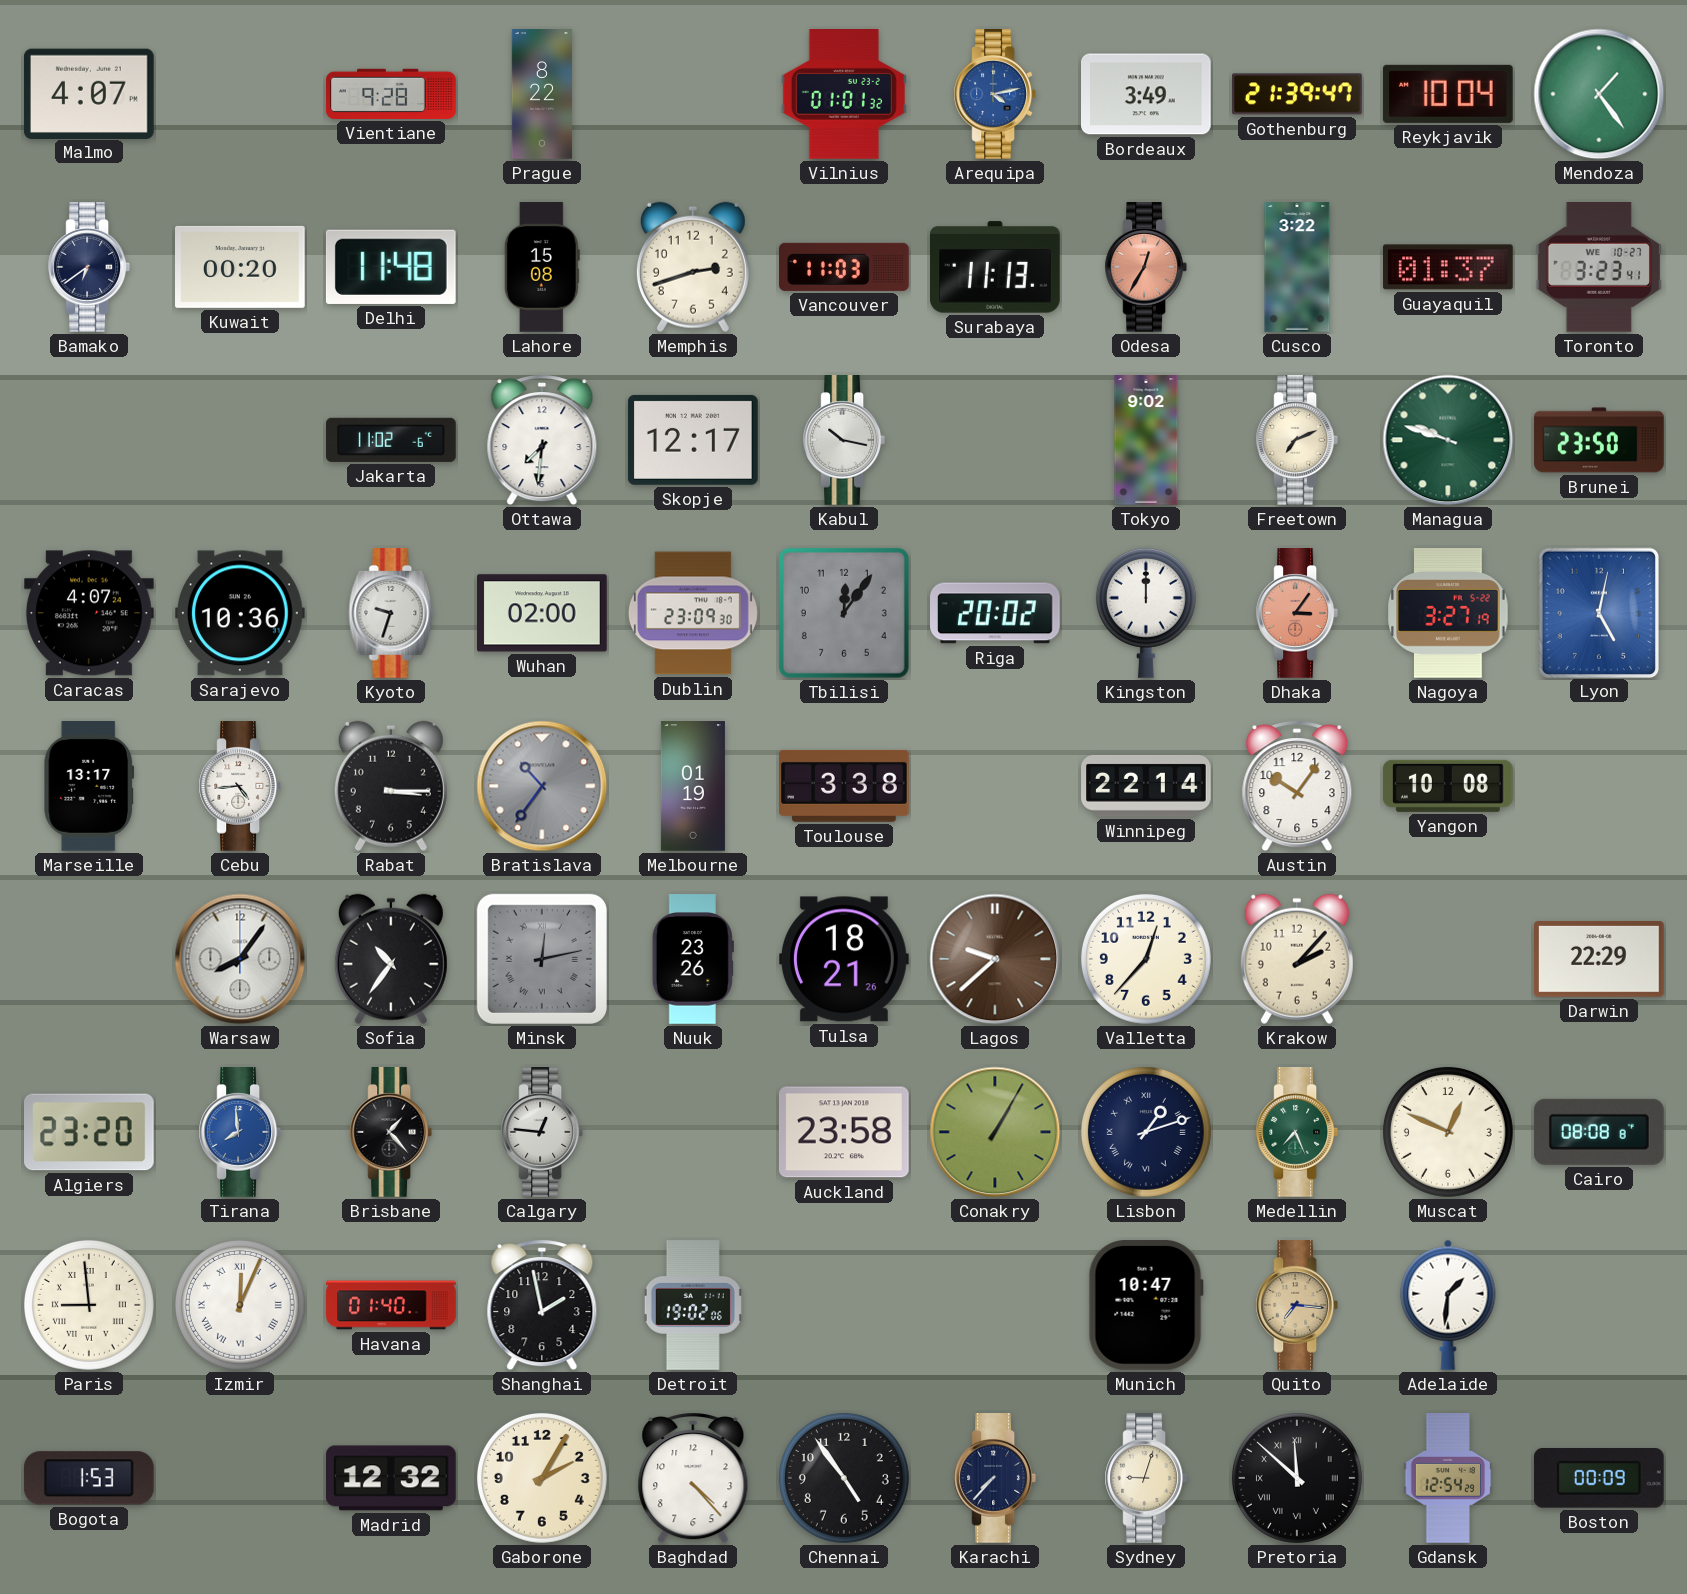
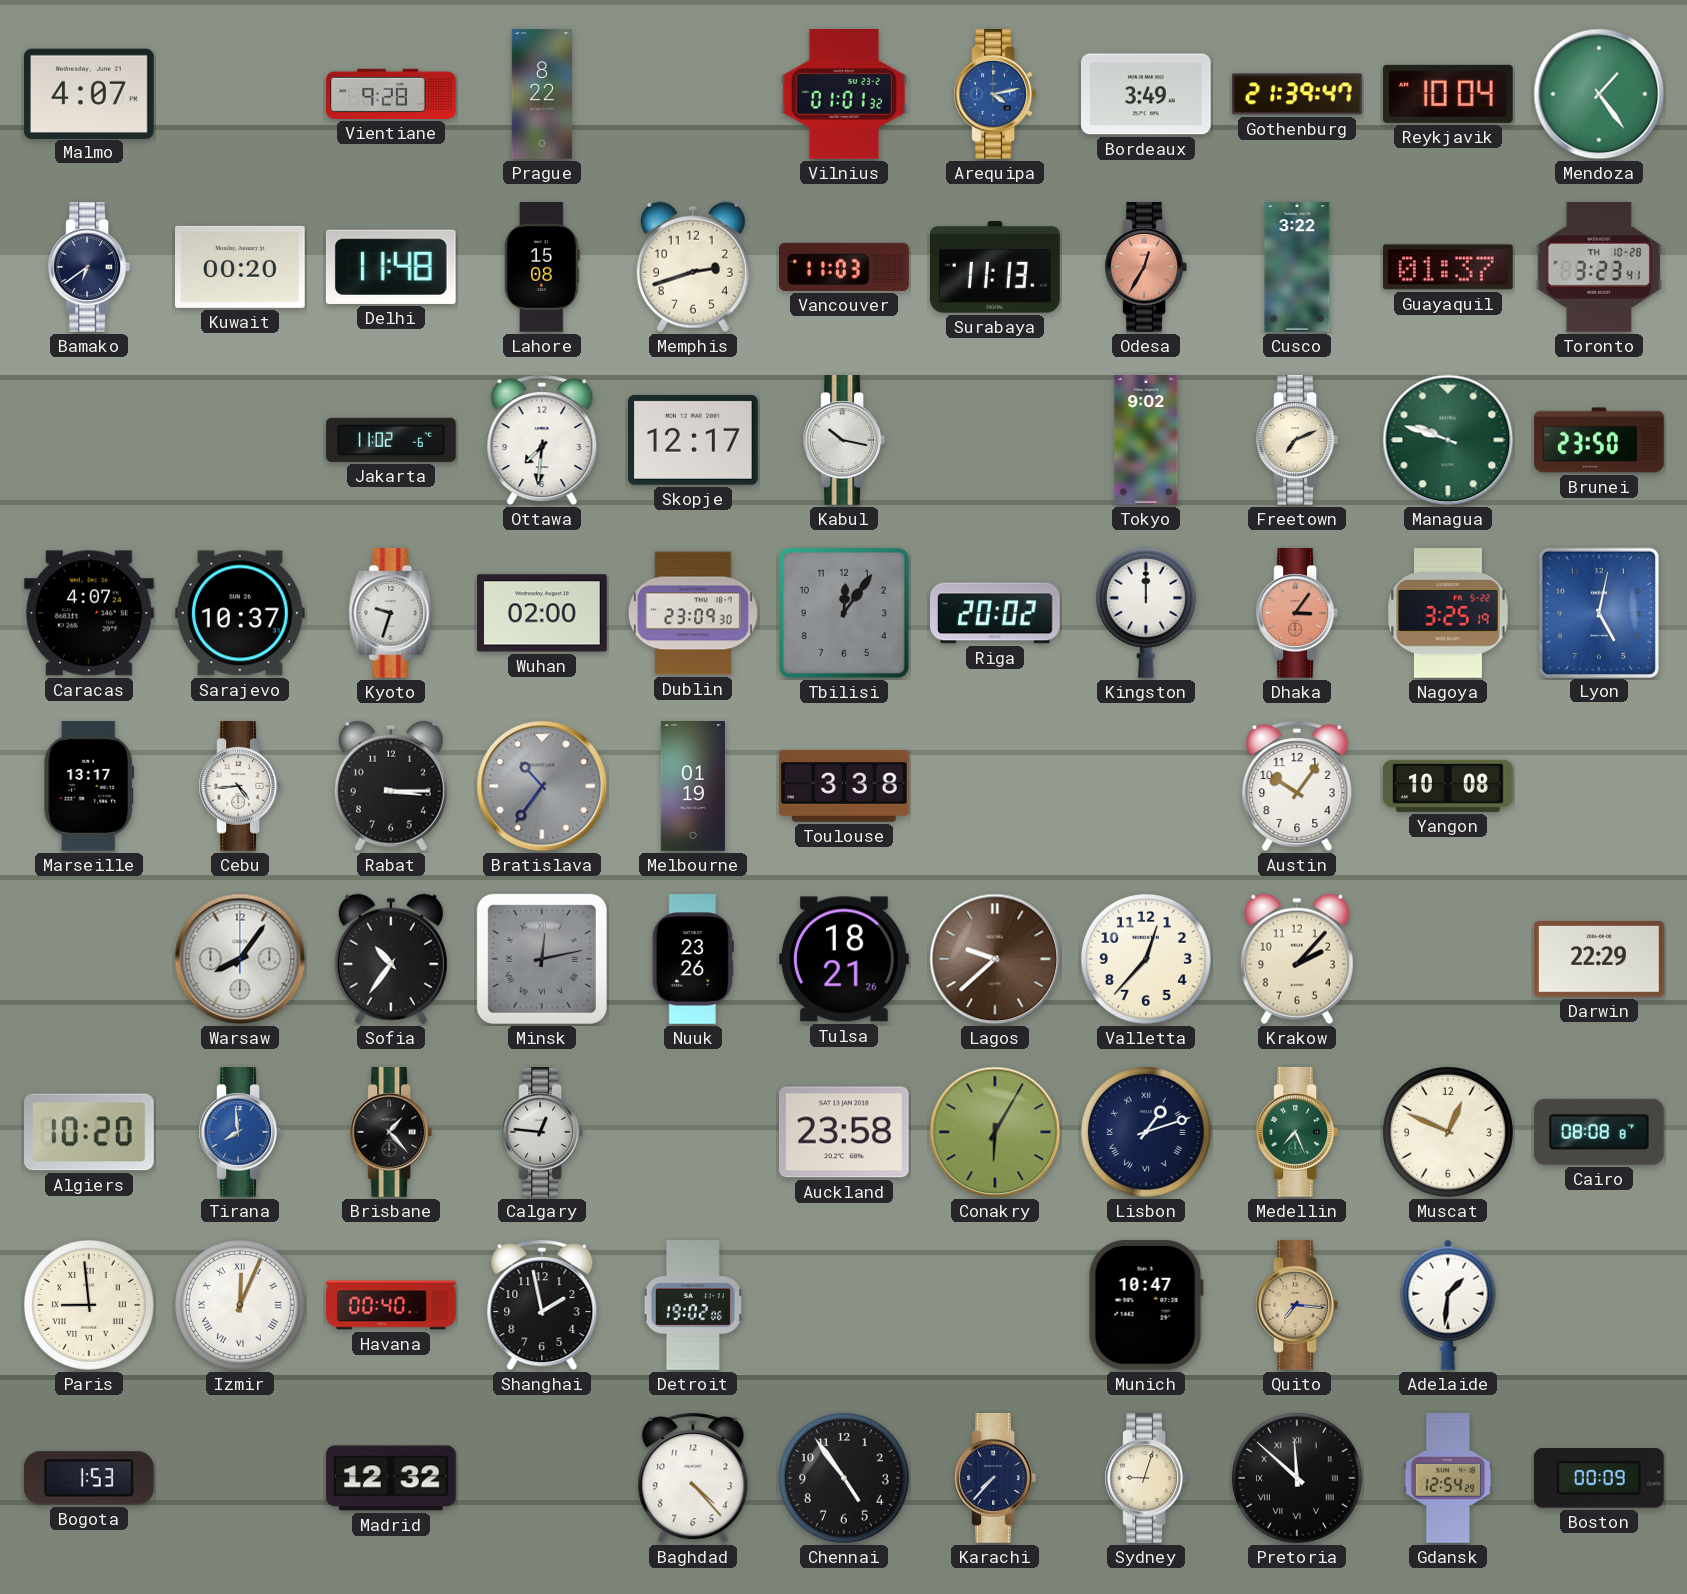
Toronto date: WE 10-27 -> TH 10-28 (1599, 268)
Sarajevo: 10:36 -> 10:37 (240, 613)
Nagoya: 3:27 -> 3:25 (1448, 614)
Winnipeg: 22:14 -> none (1146, 786)
Algiers: 23:20 -> 10:20 (90, 1132)
Conakry: 1:05 -> 6:05 (995, 1132)
Havana: 01:40 -> 00:40 (391, 1305)
Gaborone: 2:05 -> none (542, 1478)
